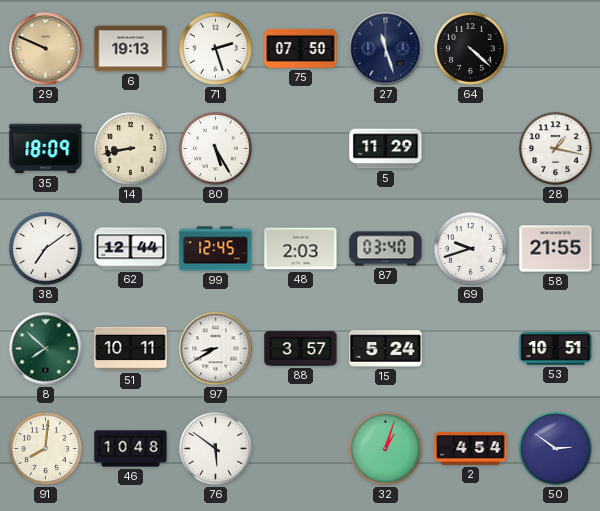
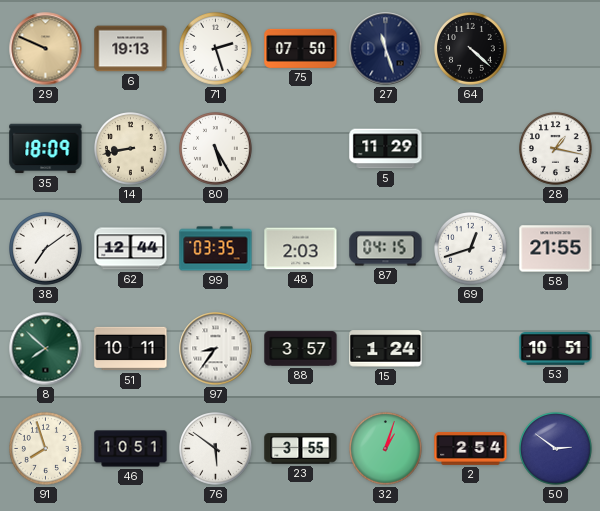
99: 12:45 -> 03:35 (216, 249)
87: 03:40 -> 04:15 (386, 249)
69: 9:42 -> 12:42 (471, 249)
97: 8:40 -> 8:36 (216, 349)
15: 5:24 -> 1:24 (386, 349)
91: 8:01 -> 7:57 (46, 449)
46: 10:48 -> 10:51 (131, 449)
23: none -> 3:55 (301, 449)
2: 4:54 -> 2:54 (471, 448)
